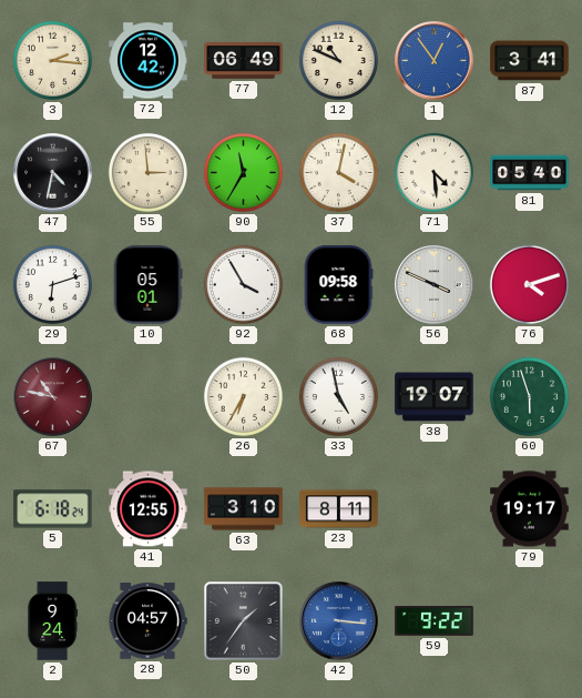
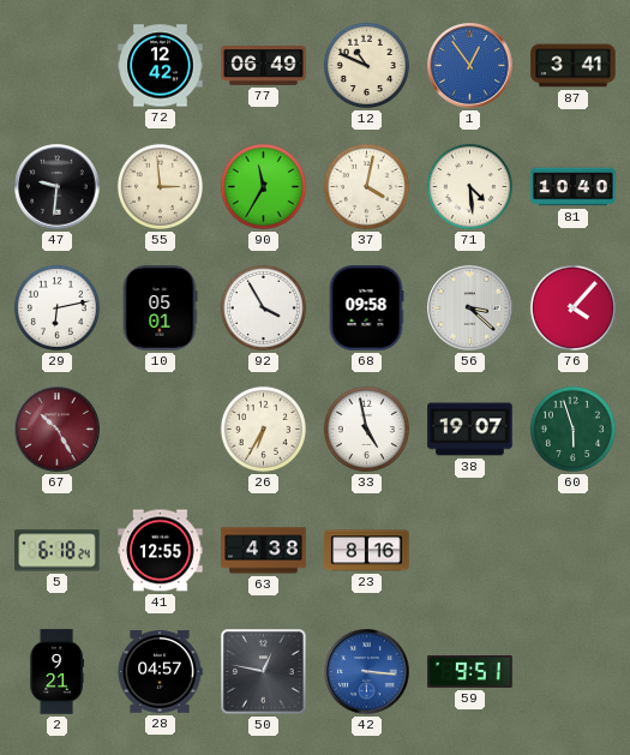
3: 2:16 -> none (52, 60)
47: 4:32 -> 9:31 (58, 187)
81: 05:40 -> 10:40 (574, 187)
29: 6:12 -> 6:13 (56, 307)
56: 3:49 -> 3:22 (470, 308)
76: 4:12 -> 4:07 (572, 307)
67: 10:47 -> 10:25 (58, 430)
63: 3:10 -> 4:38 (264, 551)
23: 8:11 -> 8:16 (367, 551)
79: 19:17 -> none (530, 509)
2: 9:24 -> 9:21 (56, 672)
50: 1:36 -> 12:47 (264, 672)
59: 9:22 -> 9:51 (470, 672)
